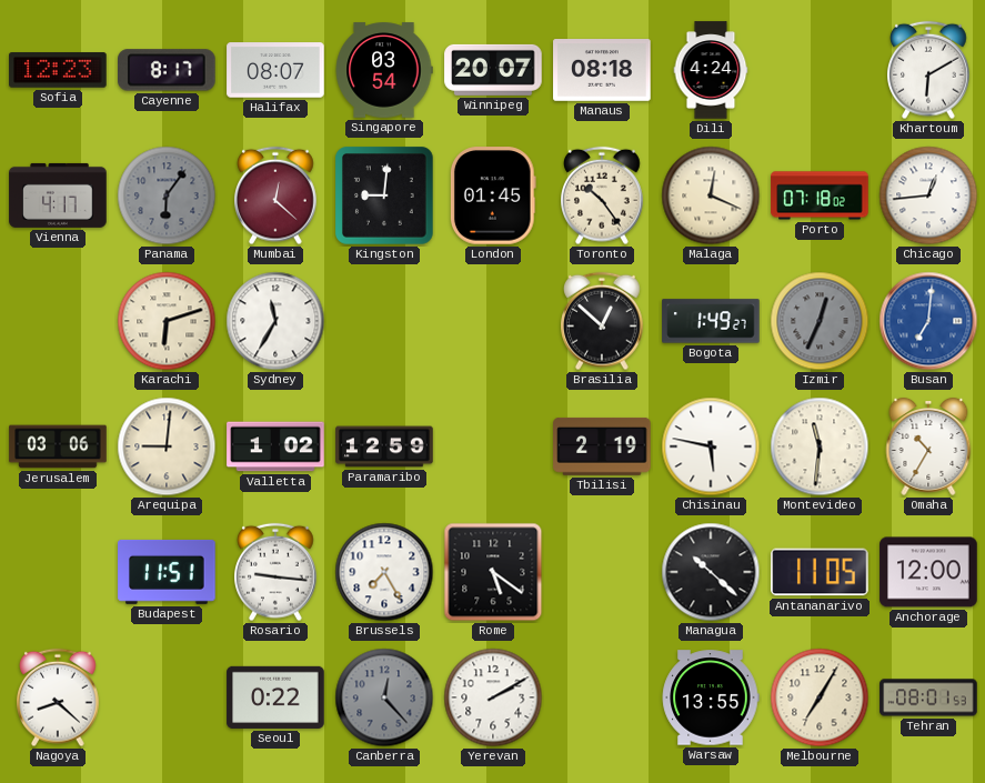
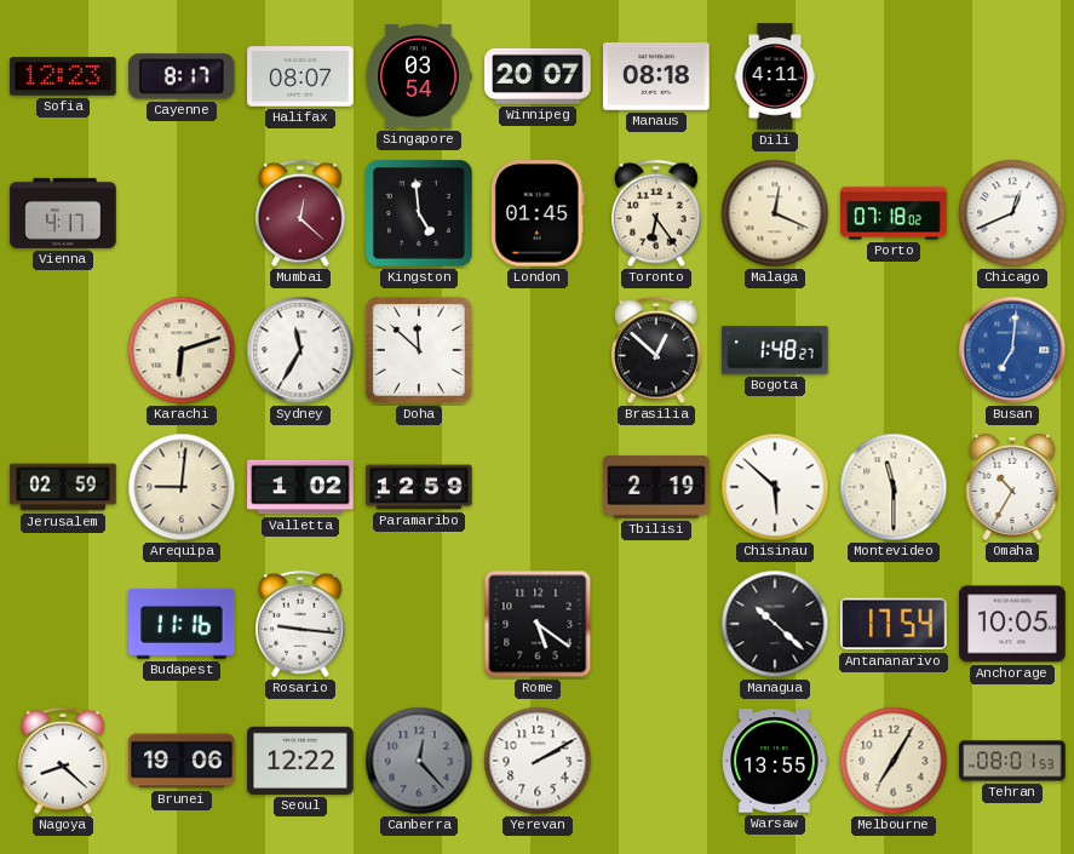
Dili: 4:24 -> 4:11 (775, 76)
Khartoum: 6:10 -> none (929, 70)
Panama: 6:06 -> none (167, 195)
Kingston: 9:01 -> 4:59 (420, 214)
Toronto: 10:24 -> 6:24 (657, 213)
Chicago: 12:44 -> 12:41 (1012, 213)
Doha: none -> 11:52 (420, 351)
Bogota: 1:49 -> 1:48 (775, 350)
Izmir: 12:34 -> none (820, 321)
Jerusalem: 03:06 -> 02:59 (63, 487)
Chisinau: 5:47 -> 5:52 (775, 487)
Montevideo: 11:31 -> 11:30 (894, 487)
Budapest: 11:51 -> 11:16 (182, 624)
Brussels: 7:25 -> none (384, 572)
Antananarivo: 11:05 -> 17:54 (894, 624)
Anchorage: 12:00 -> 10:05 (1012, 624)
Brunei: none -> 19:06 (182, 761)
Seoul: 0:22 -> 12:22 (300, 761)
